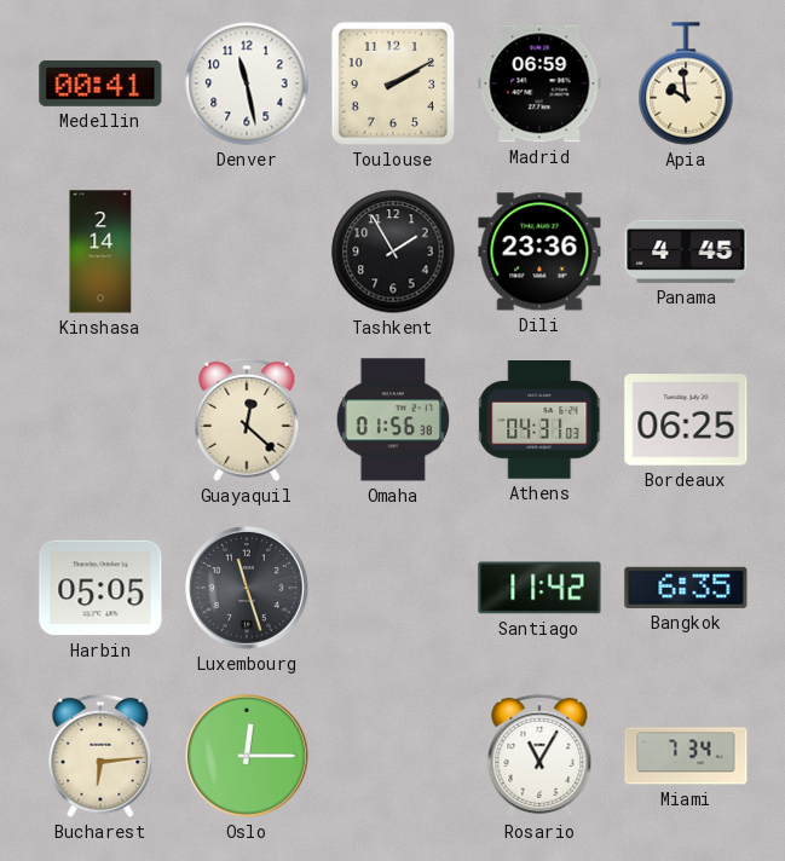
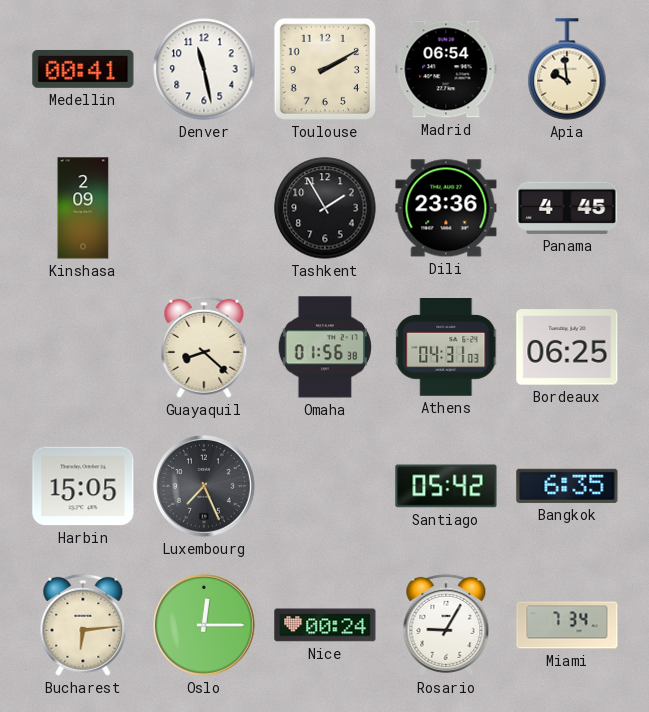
Madrid: 06:59 -> 06:54 (446, 69)
Kinshasa: 2:14 -> 2:09 (83, 208)
Guayaquil: 12:22 -> 8:22 (204, 347)
Harbin: 05:05 -> 15:05 (83, 486)
Luxembourg: 11:27 -> 7:26 (205, 487)
Santiago: 11:42 -> 05:42 (446, 486)
Nice: none -> 00:24 (325, 625)
Rosario: 11:05 -> 9:05 (446, 625)
